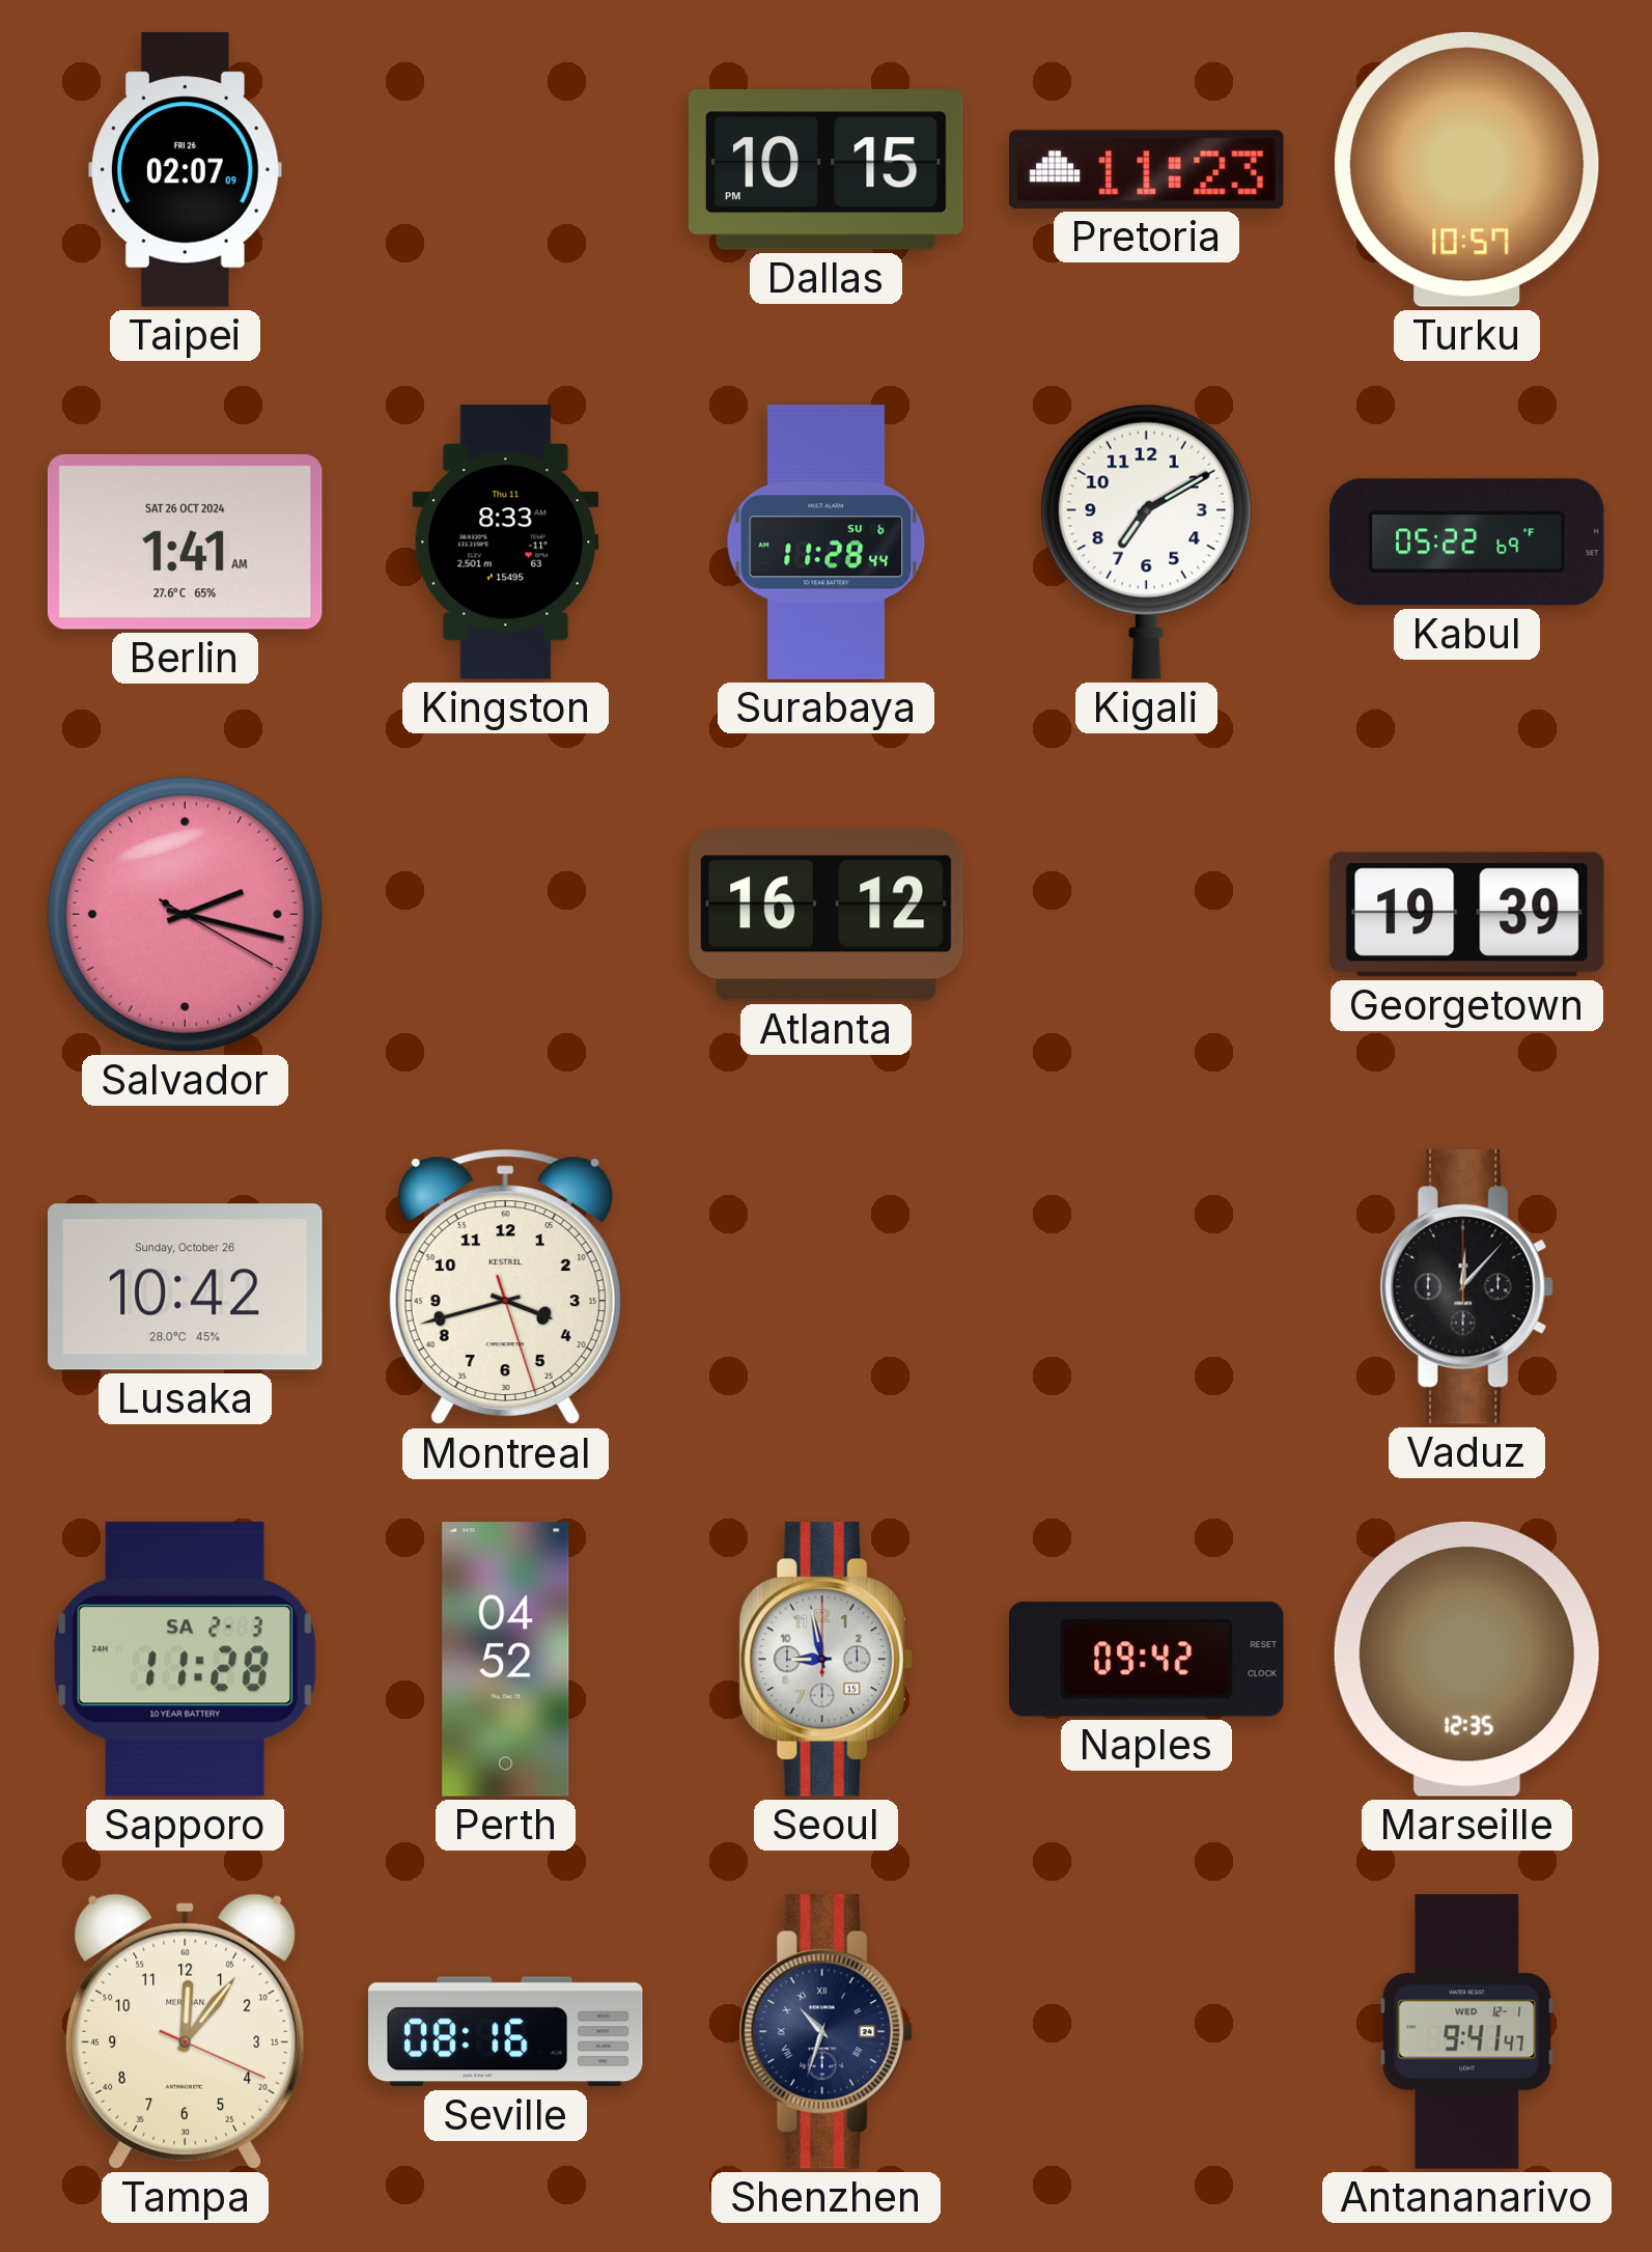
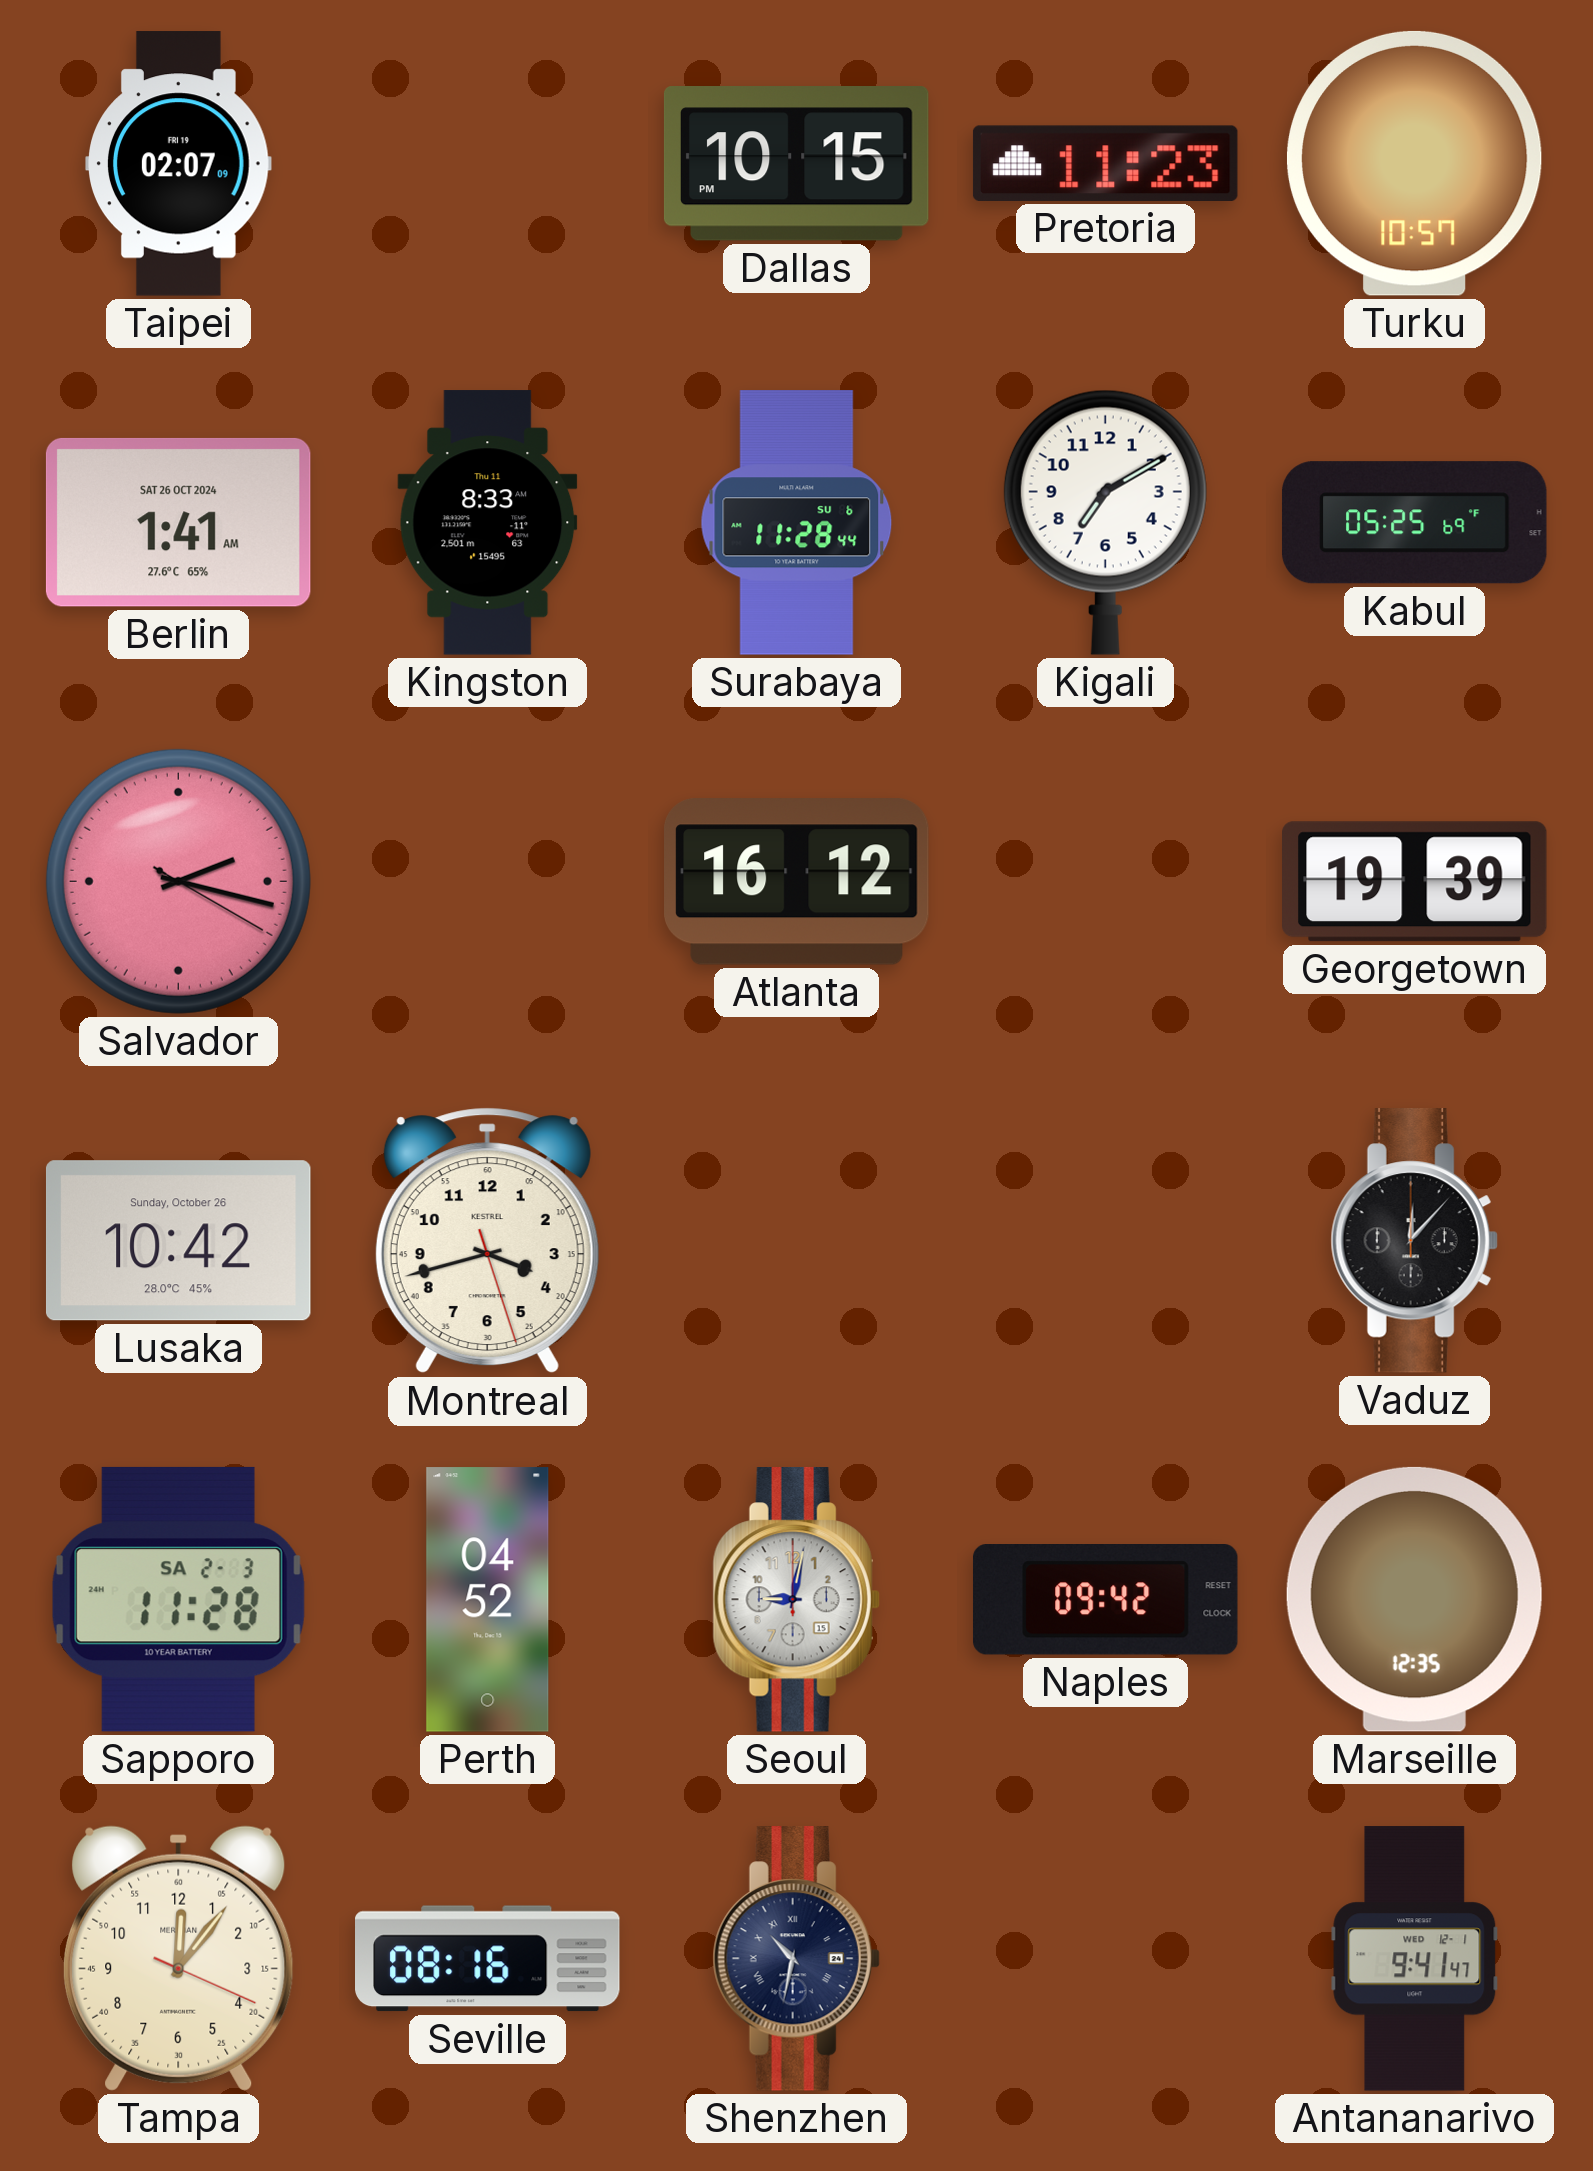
Taipei date: FRI 26 -> FRI 19 (179, 164)
Kabul: 05:22 -> 05:25 (1414, 523)
Seoul: 8:58 -> 9:02 (796, 1600)
Shenzhen: 10:33 -> 10:32 (796, 1959)
